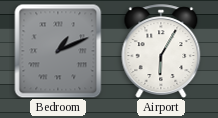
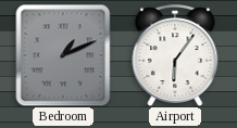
Airport: 6:05 -> 6:06 (175, 55)
